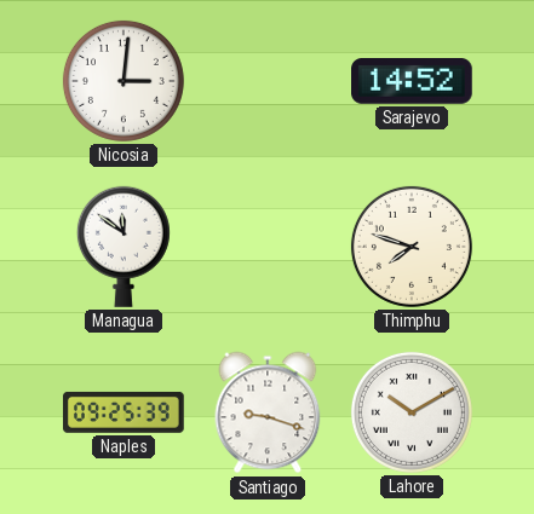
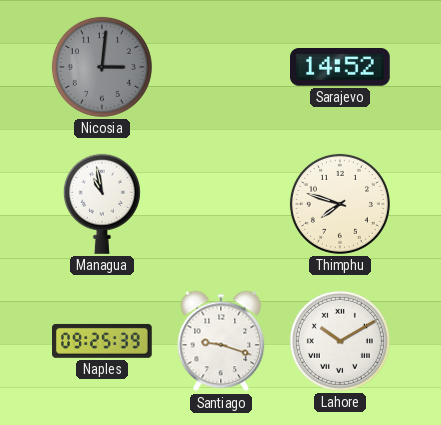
Nicosia dial: white -> grey (102, 67)
Managua: 11:51 -> 10:58 (102, 204)
